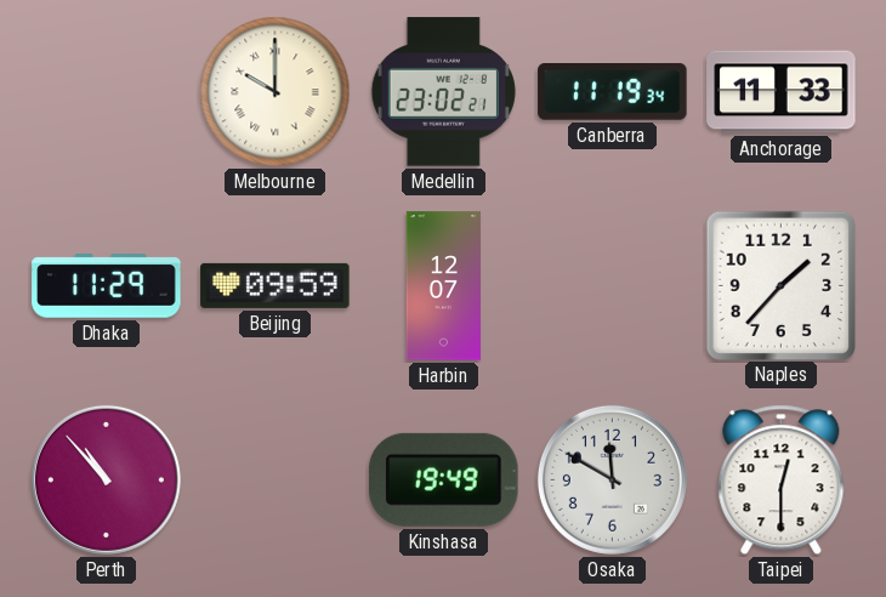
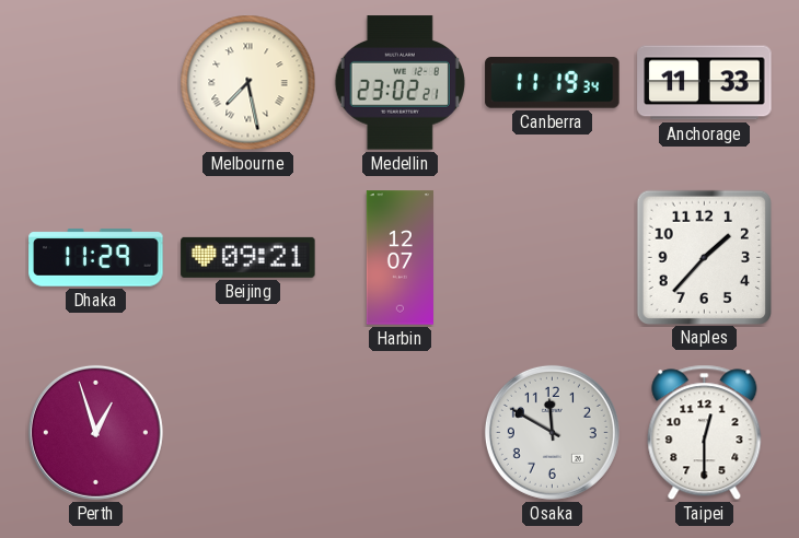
Melbourne: 10:00 -> 7:28 (248, 83)
Beijing: 09:59 -> 09:21 (248, 257)
Perth: 10:53 -> 12:57 (95, 432)
Kinshasa: 19:49 -> none (444, 479)
